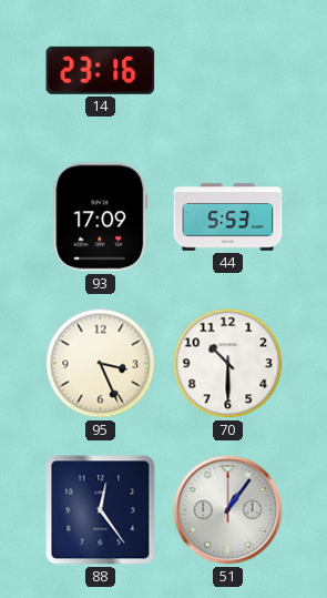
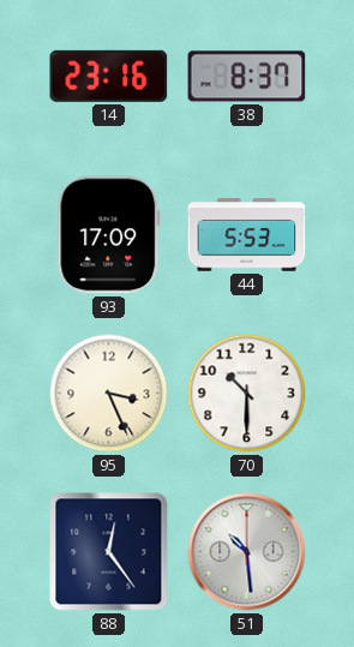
38: none -> 8:37 (247, 77)
51: 1:06 -> 10:29 (247, 552)
